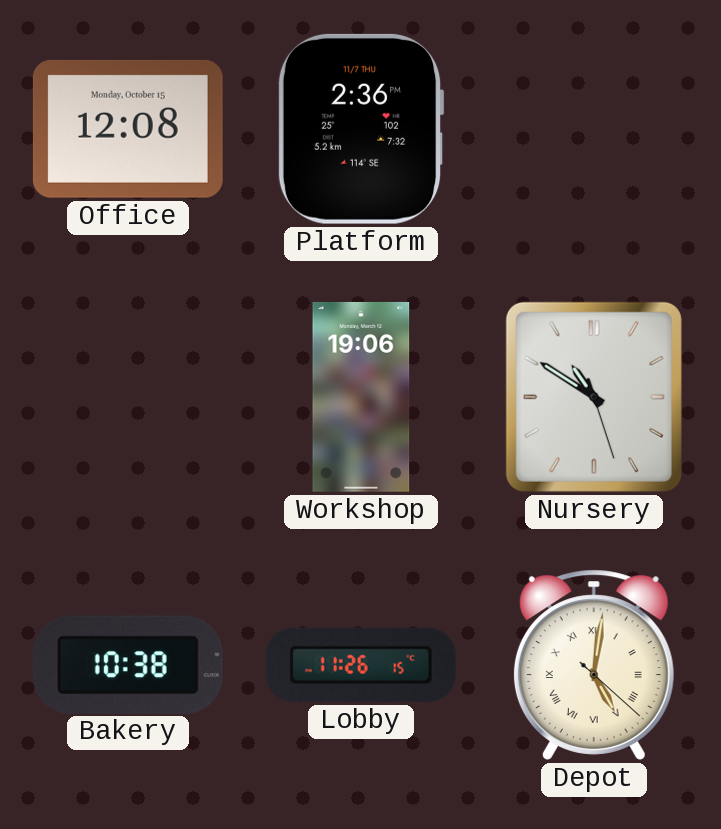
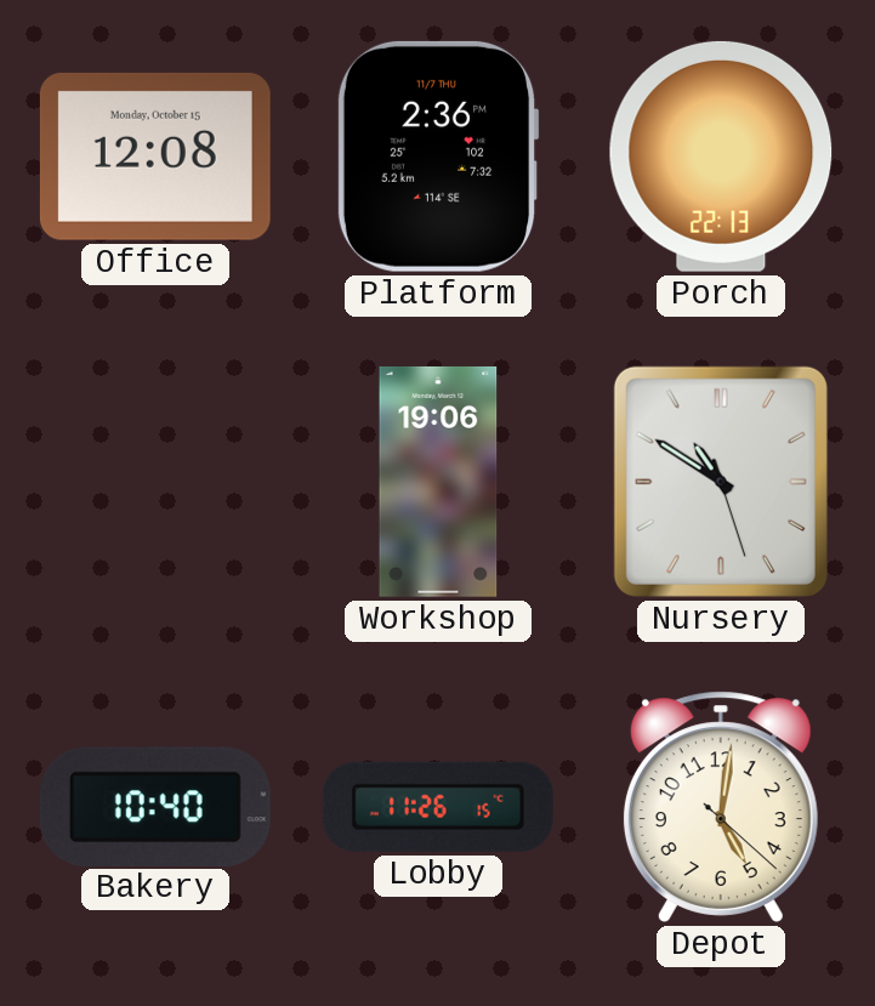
Porch: none -> 22:13 (721, 157)
Bakery: 10:38 -> 10:40 (155, 806)
Depot numerals: Roman -> Arabic (721, 807)
